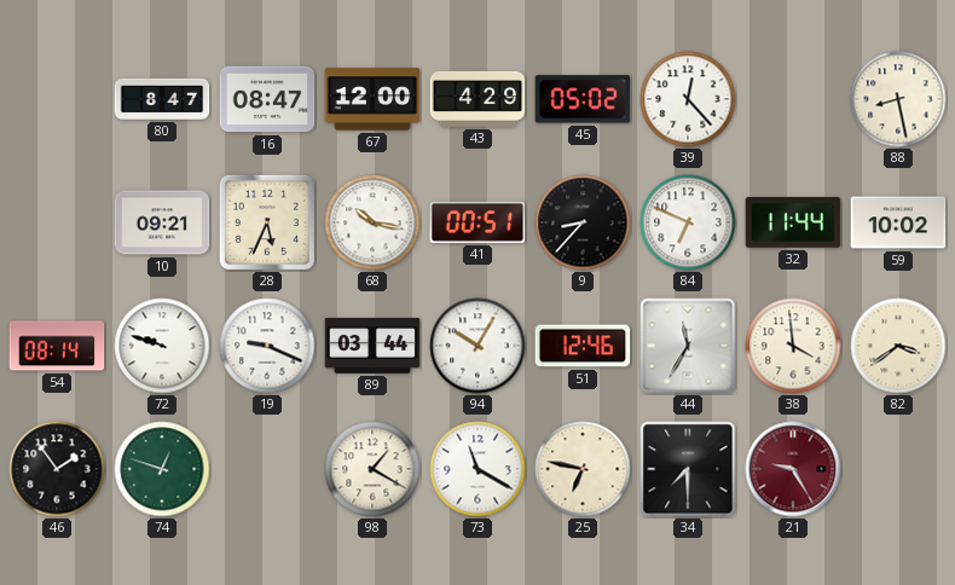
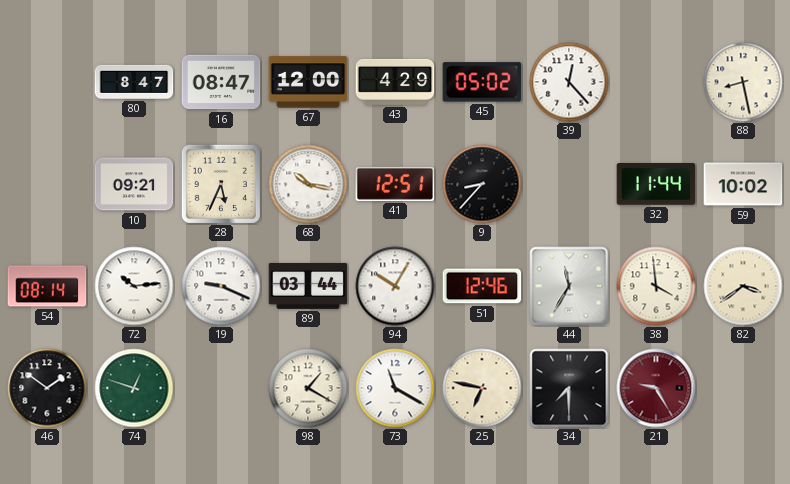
41: 00:51 -> 12:51 (395, 184)
84: 6:49 -> none (688, 222)
72: 9:48 -> 10:14 (134, 286)
46: 1:54 -> 1:51 (47, 388)
